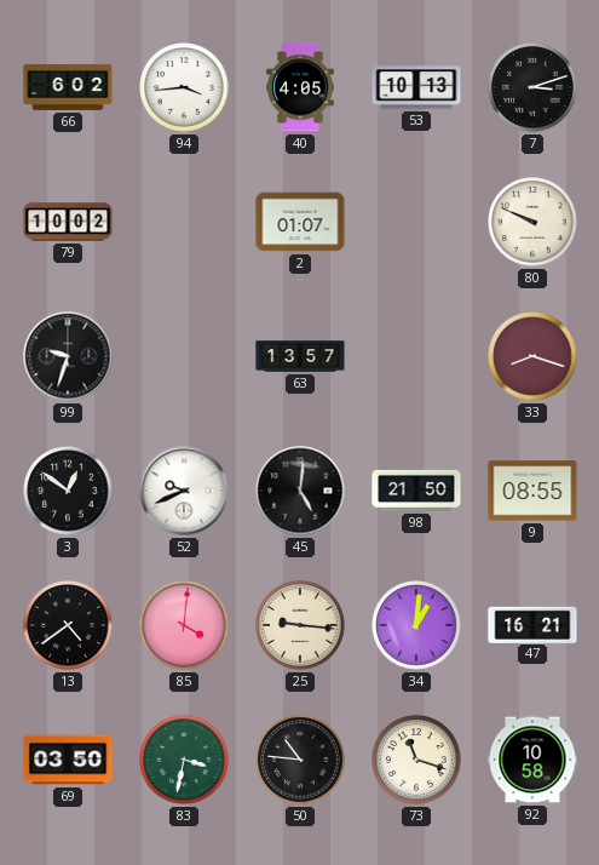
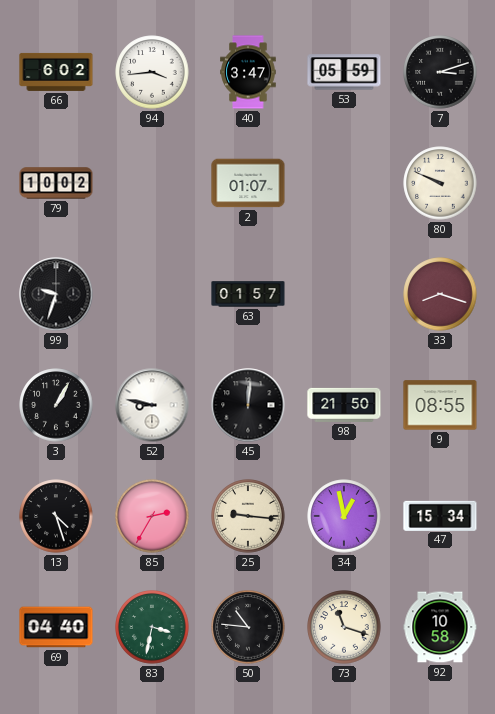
40: 4:05 -> 3:47 (248, 72)
53: 10:13 -> 05:59 (344, 72)
63: 13:57 -> 01:57 (248, 294)
3: 12:51 -> 1:05 (56, 405)
52: 9:41 -> 8:47 (152, 405)
45: 5:01 -> 12:01 (248, 405)
13: 4:39 -> 4:27 (56, 516)
85: 4:01 -> 2:35 (152, 516)
34: 1:01 -> 12:58 (344, 516)
47: 16:21 -> 15:34 (440, 515)
69: 03:50 -> 04:40 (56, 627)
